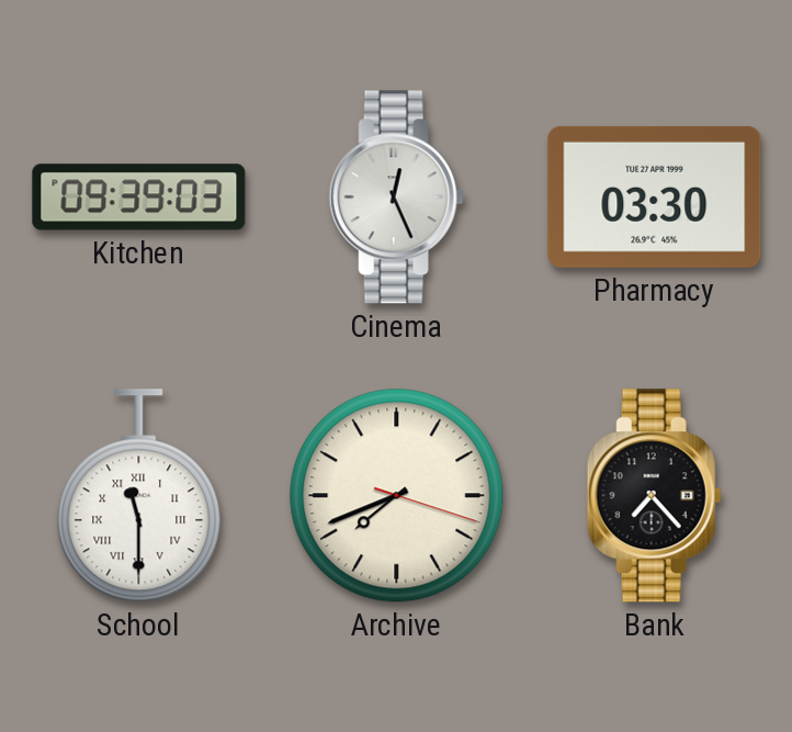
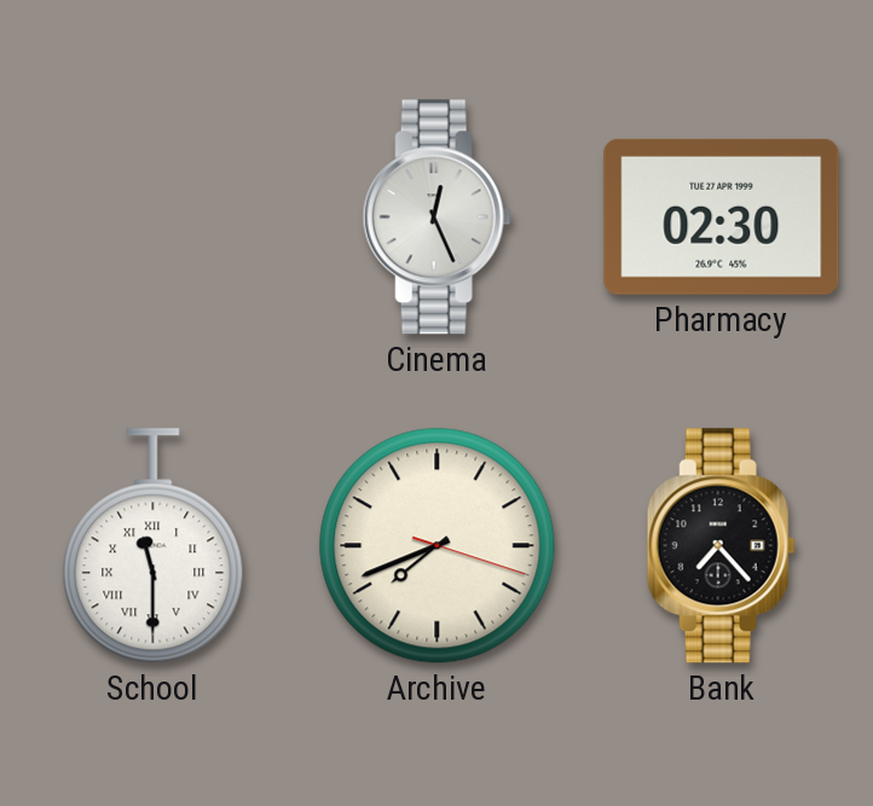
Kitchen: 09:39 -> none (139, 198)
Pharmacy: 03:30 -> 02:30 (722, 216)
